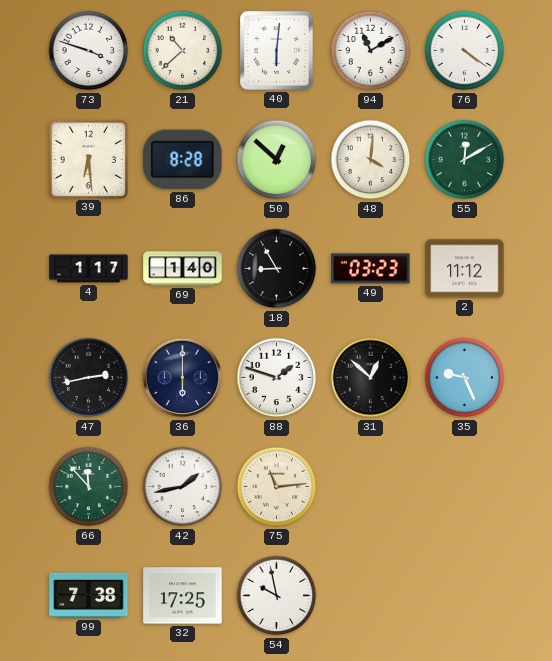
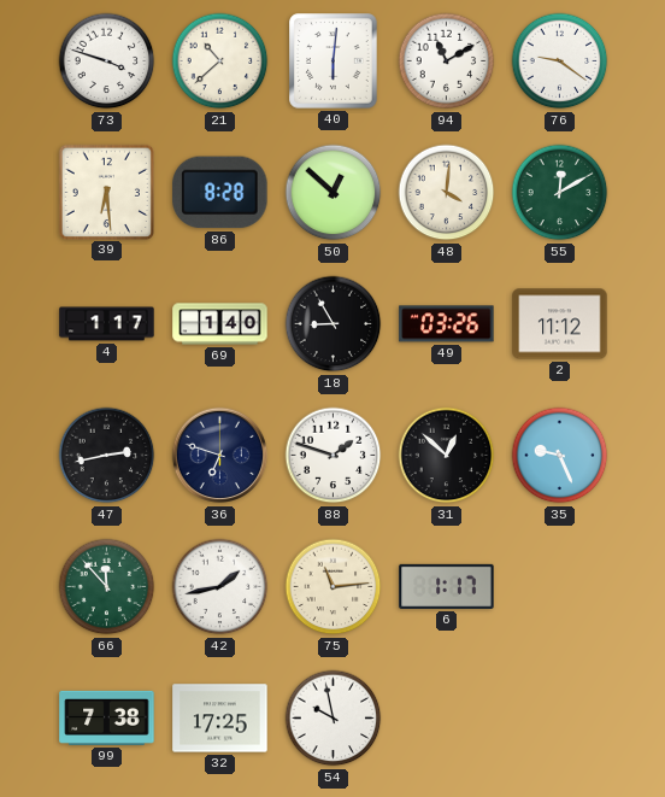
76: 4:21 -> 9:21 (560, 61)
49: 03:23 -> 03:26 (447, 324)
36: 6:00 -> 6:48 (220, 456)
6: none -> 1:17 (447, 586)
